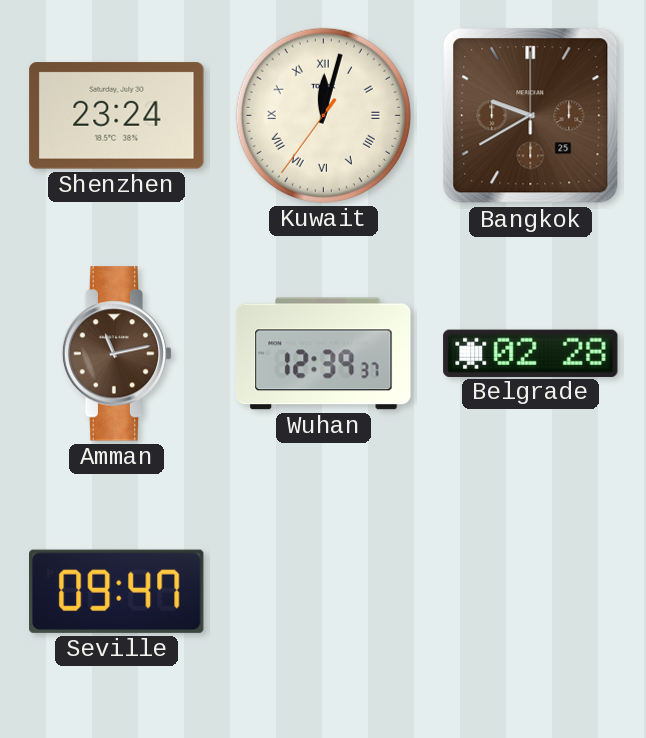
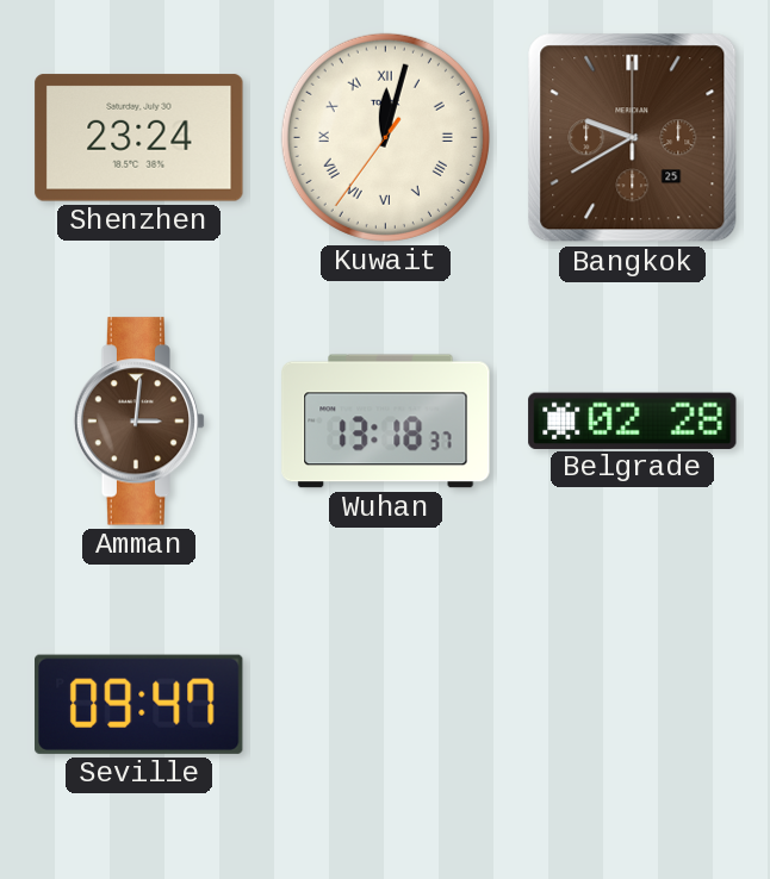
Amman: 11:13 -> 3:01 (139, 422)
Wuhan: 12:39 -> 13:18 (386, 422)
